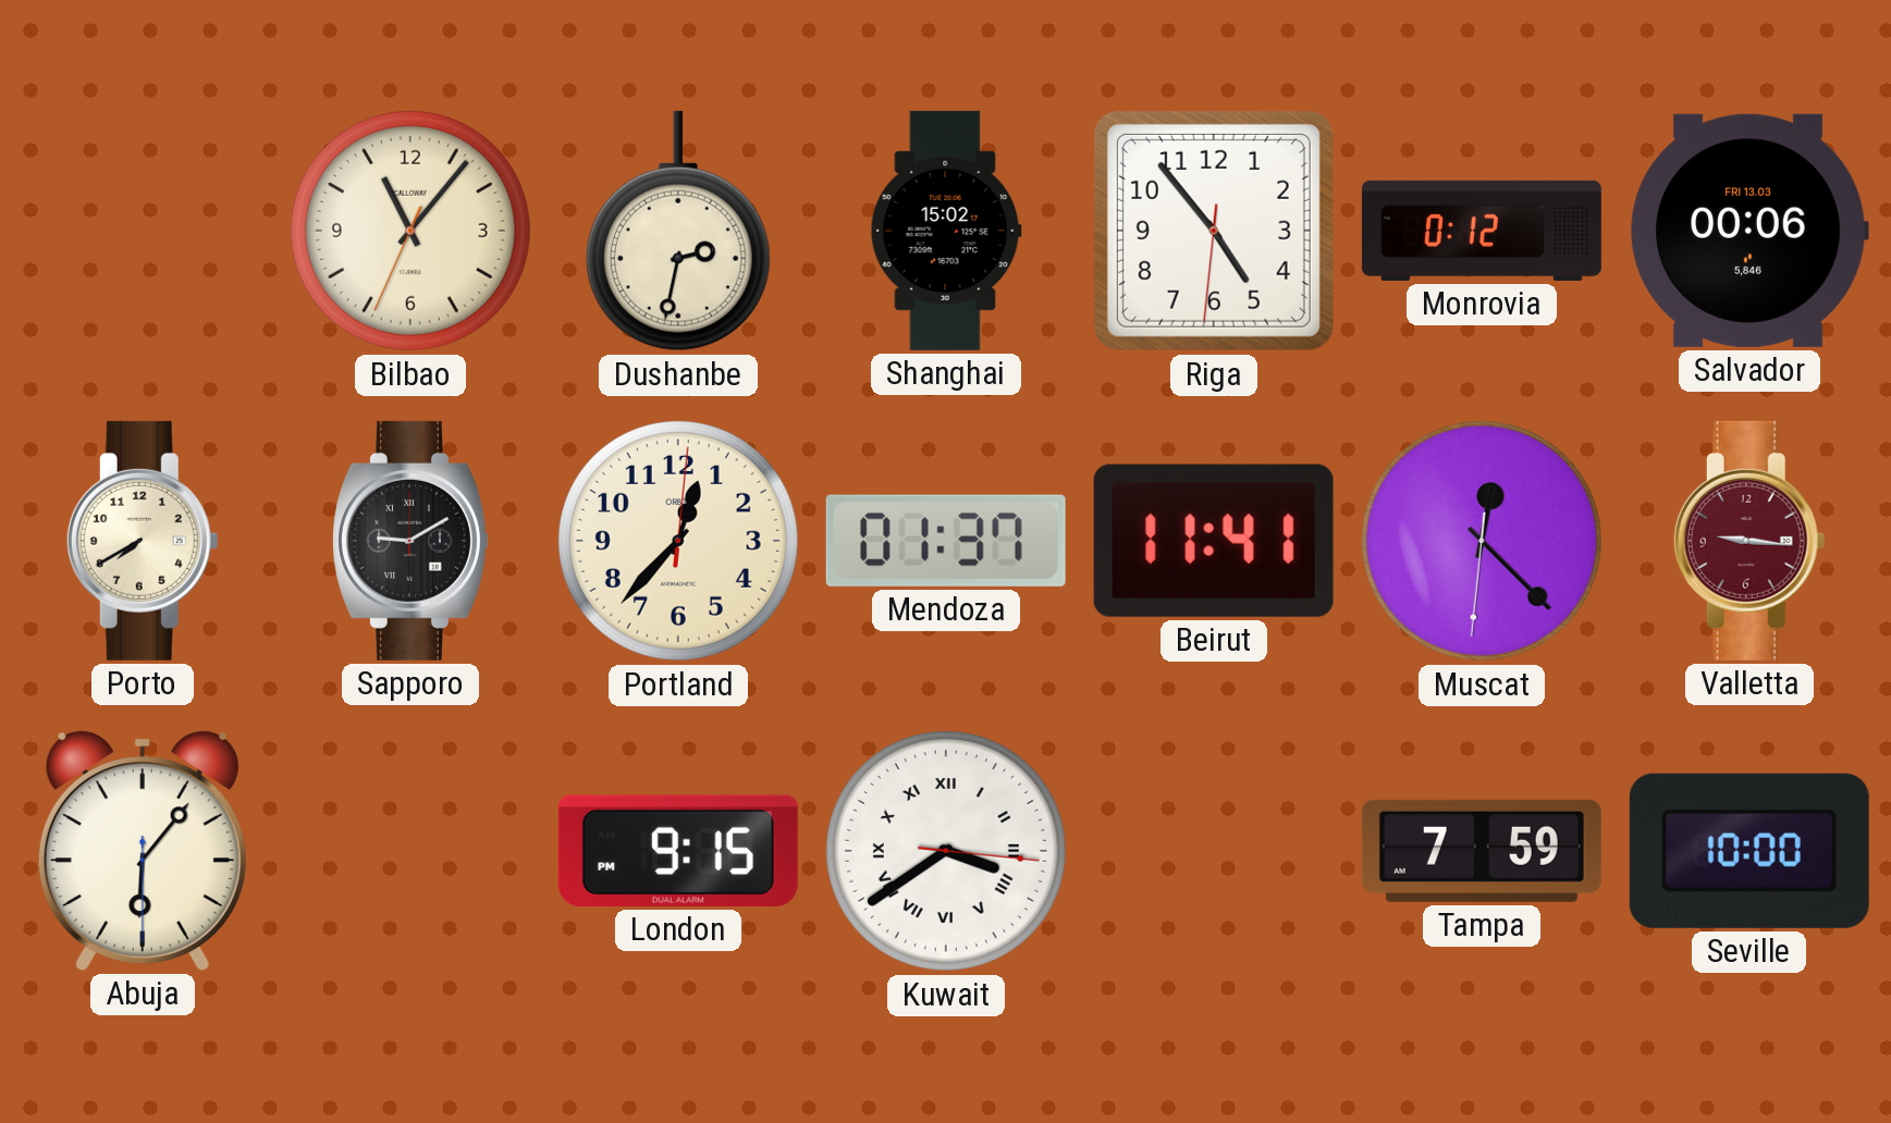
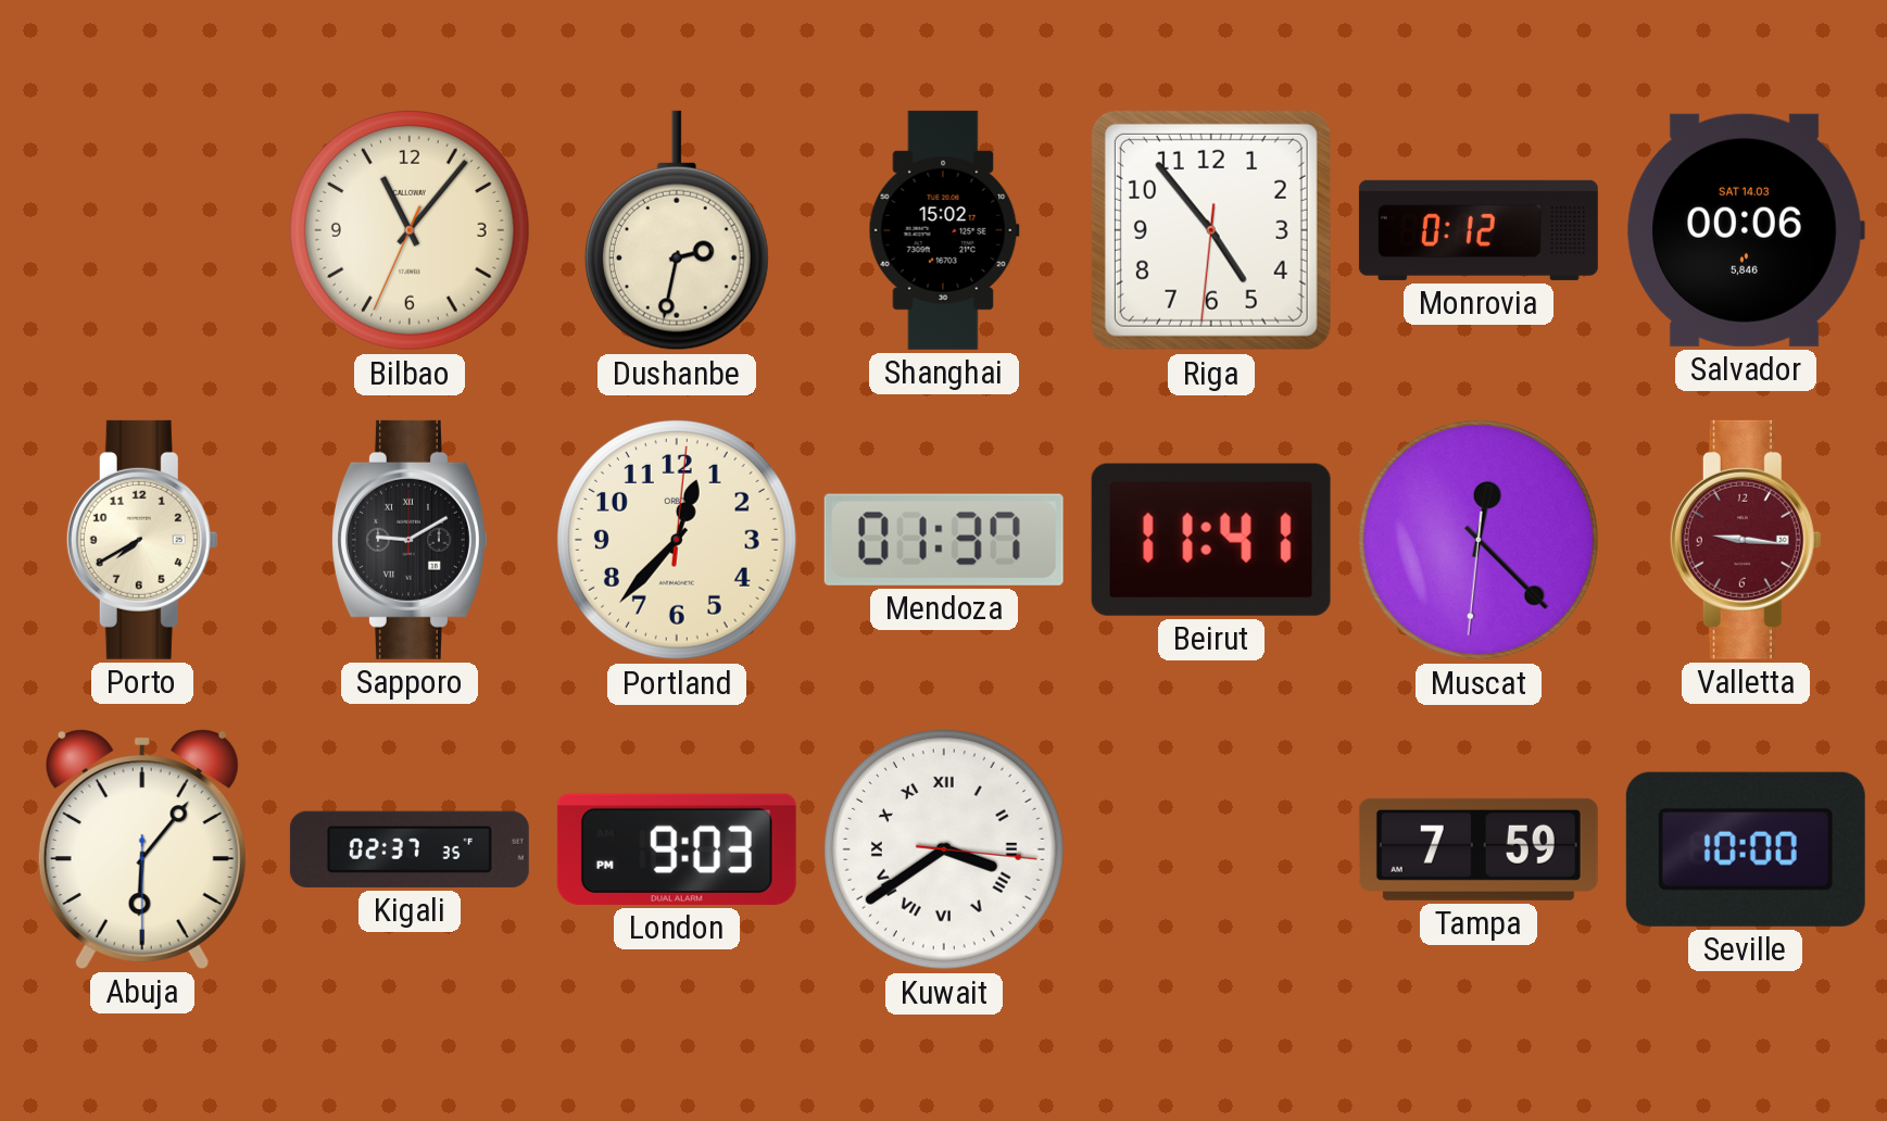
Salvador date: FRI 13.03 -> SAT 14.03 (1746, 230)
Kigali: none -> 02:37 (410, 849)
London: 9:15 -> 9:03 (677, 849)
